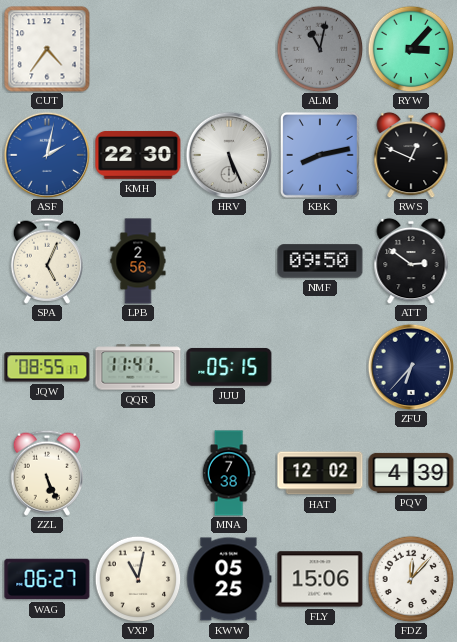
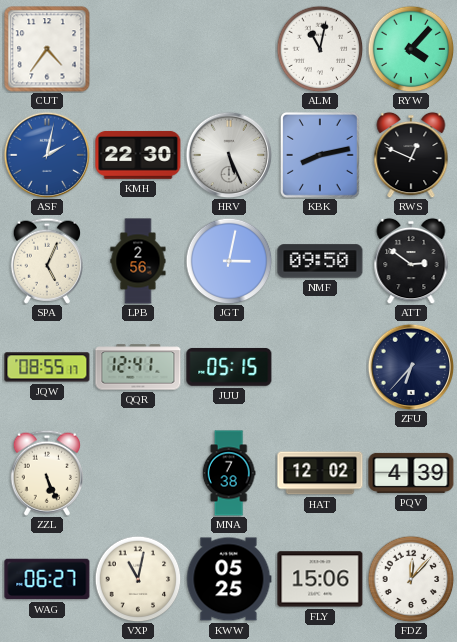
ALM dial: grey -> white (320, 49)
RYW: 3:07 -> 4:07 (411, 49)
JGT: none -> 3:02 (229, 261)
QQR: 11:41 -> 12:41 (138, 367)
